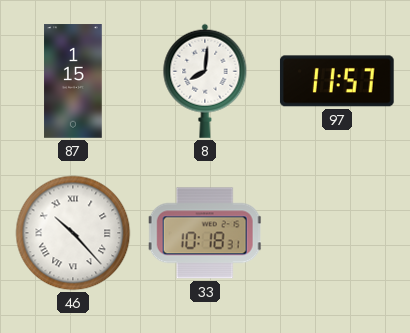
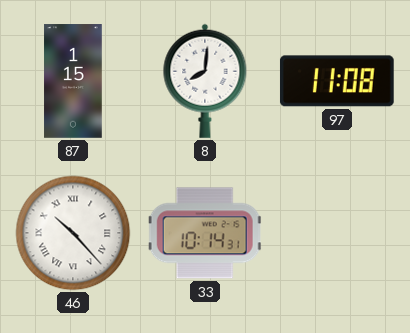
97: 11:57 -> 11:08 (337, 81)
33: 10:18 -> 10:14 (205, 233)
